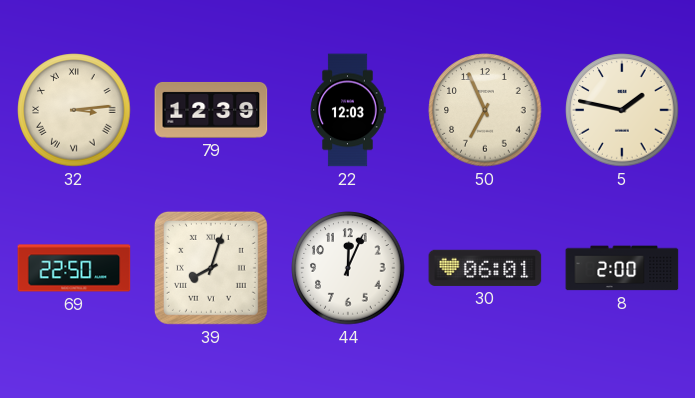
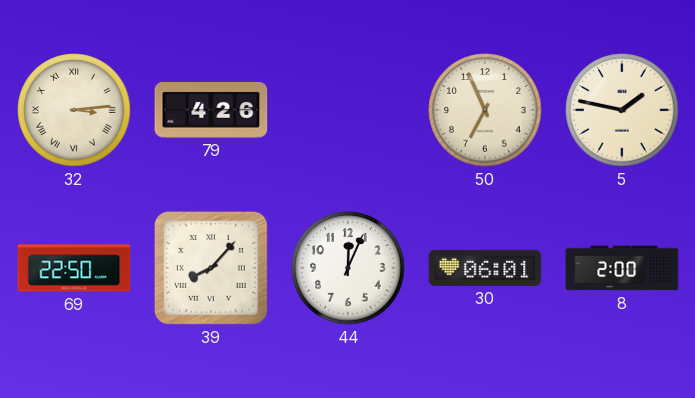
79: 12:39 -> 4:26 (211, 110)
22: 12:03 -> none (348, 110)
39: 8:03 -> 8:07 (211, 268)
